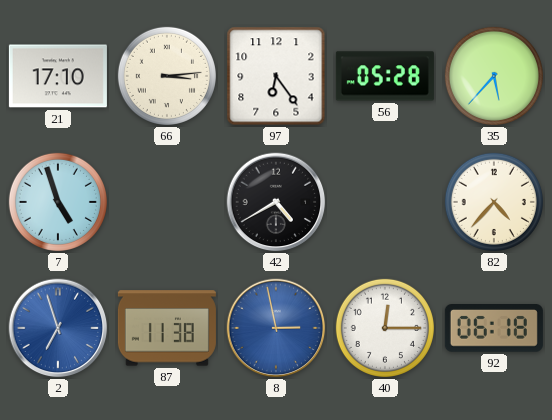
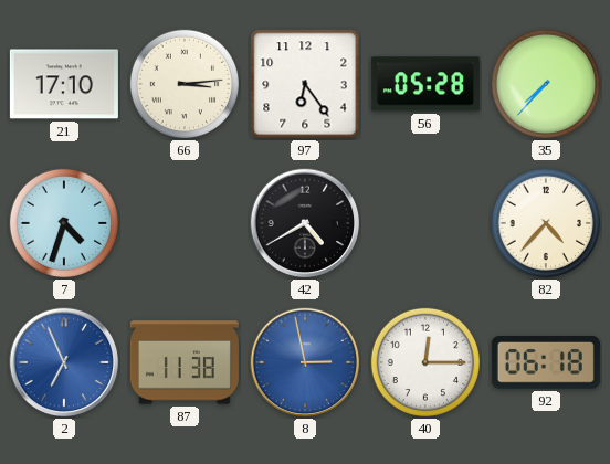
35: 5:37 -> 7:37 (546, 84)
7: 4:57 -> 4:33 (64, 223)
2: 6:57 -> 6:56 (64, 362)
